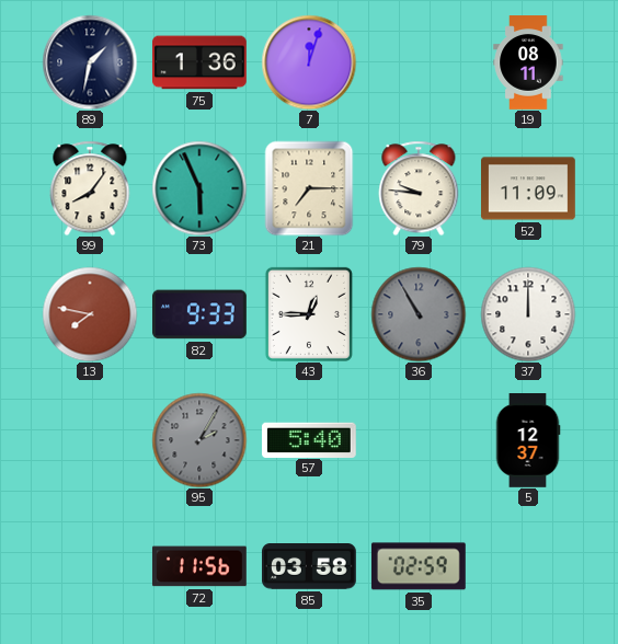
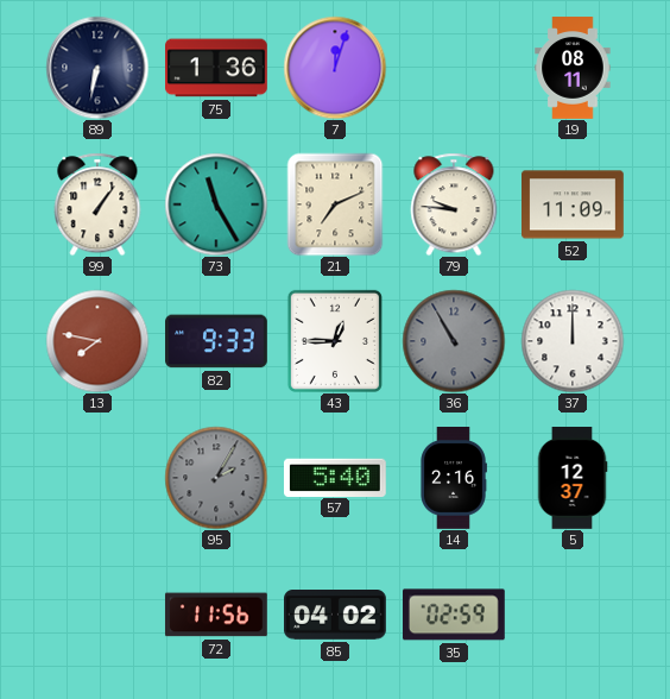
89: 1:32 -> 6:32 (97, 68)
99: 8:06 -> 1:06 (97, 204)
73: 5:56 -> 11:25 (216, 204)
21: 7:15 -> 7:11 (335, 204)
14: none -> 2:16 (454, 479)
85: 03:58 -> 04:02 (336, 615)
